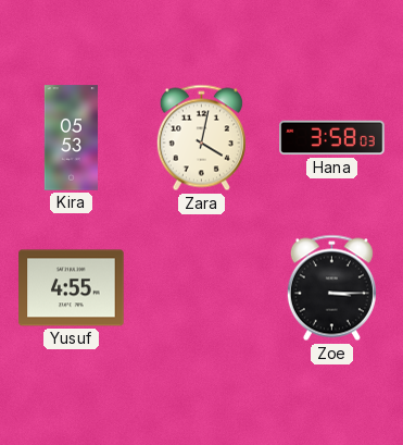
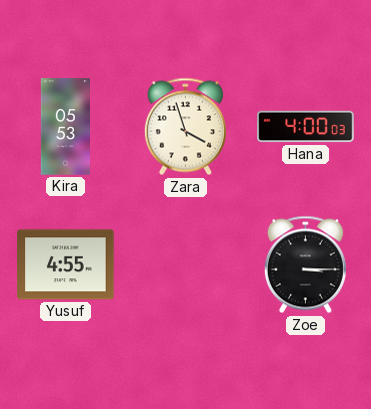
Zara: 4:02 -> 3:57 (185, 127)
Hana: 3:58 -> 4:00 (306, 127)
